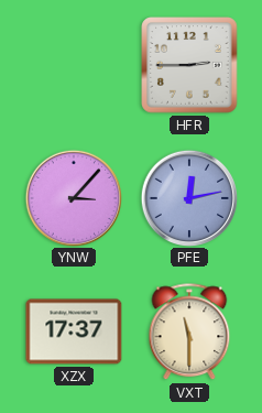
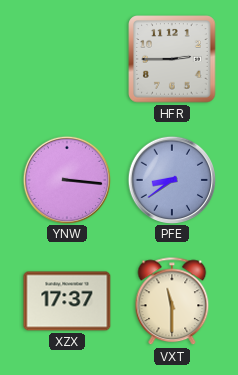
YNW: 3:07 -> 3:16 (66, 179)
PFE: 12:13 -> 8:39 (171, 179)
